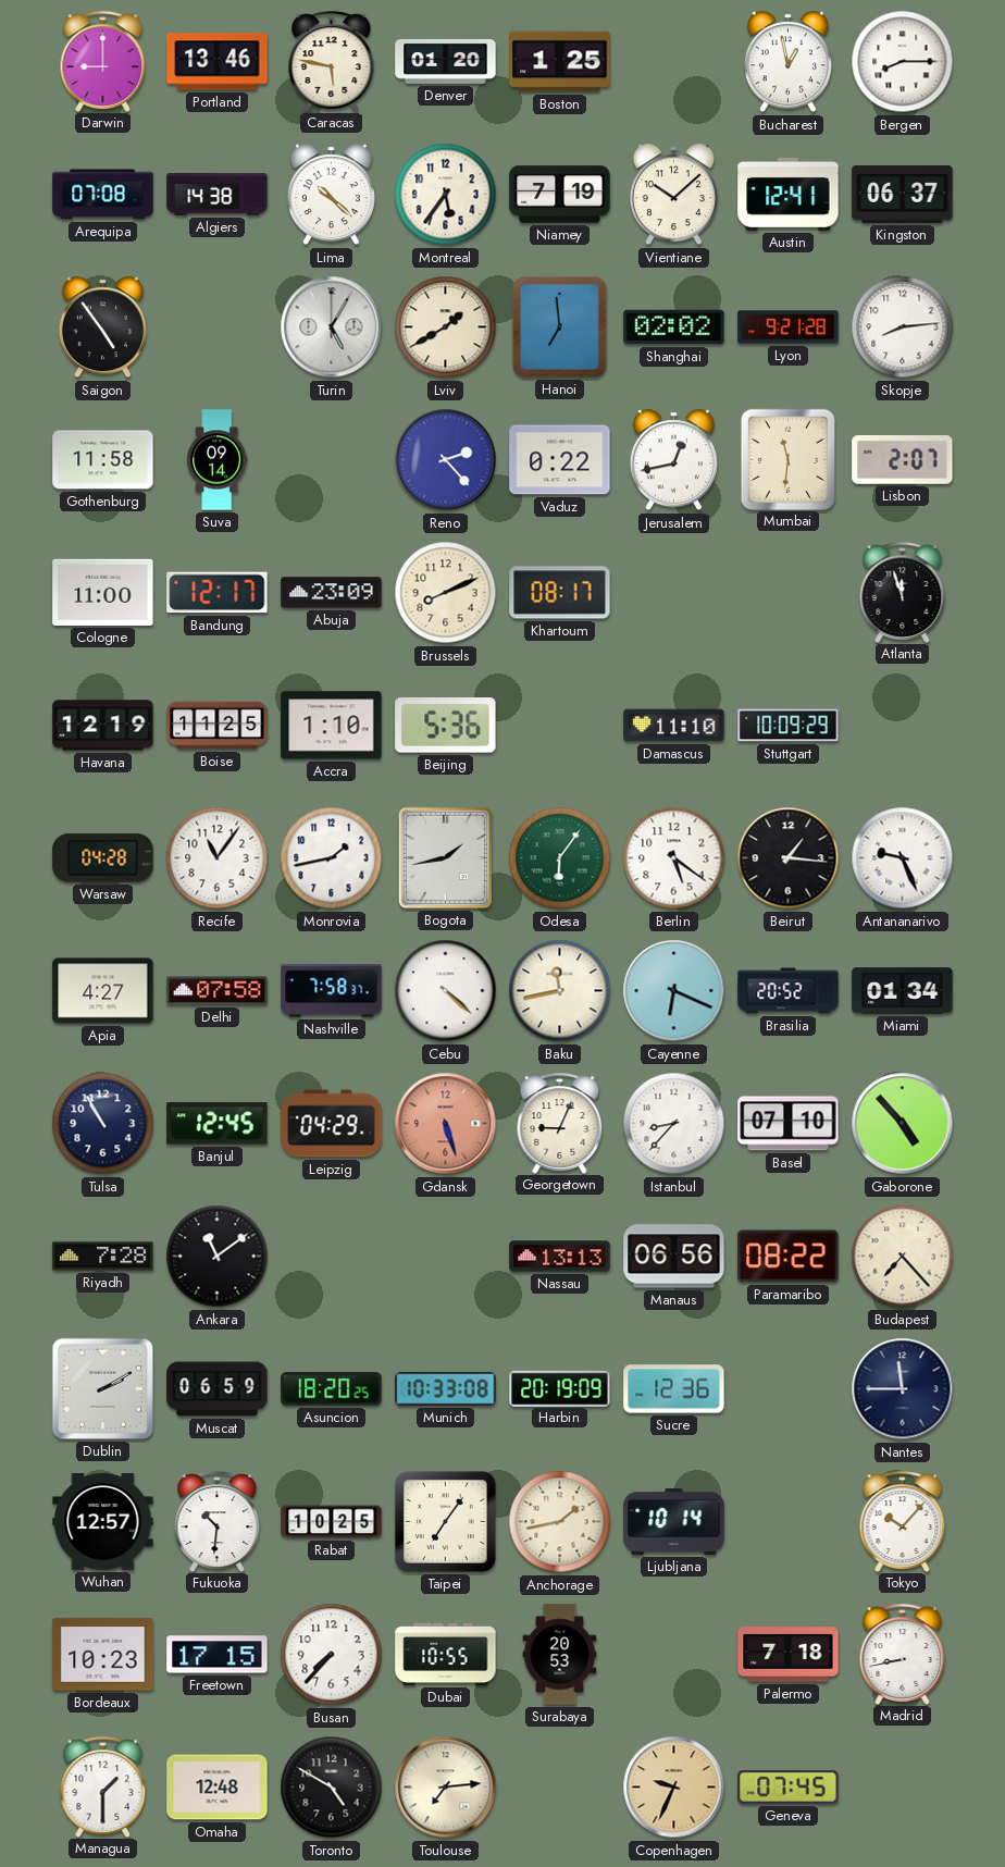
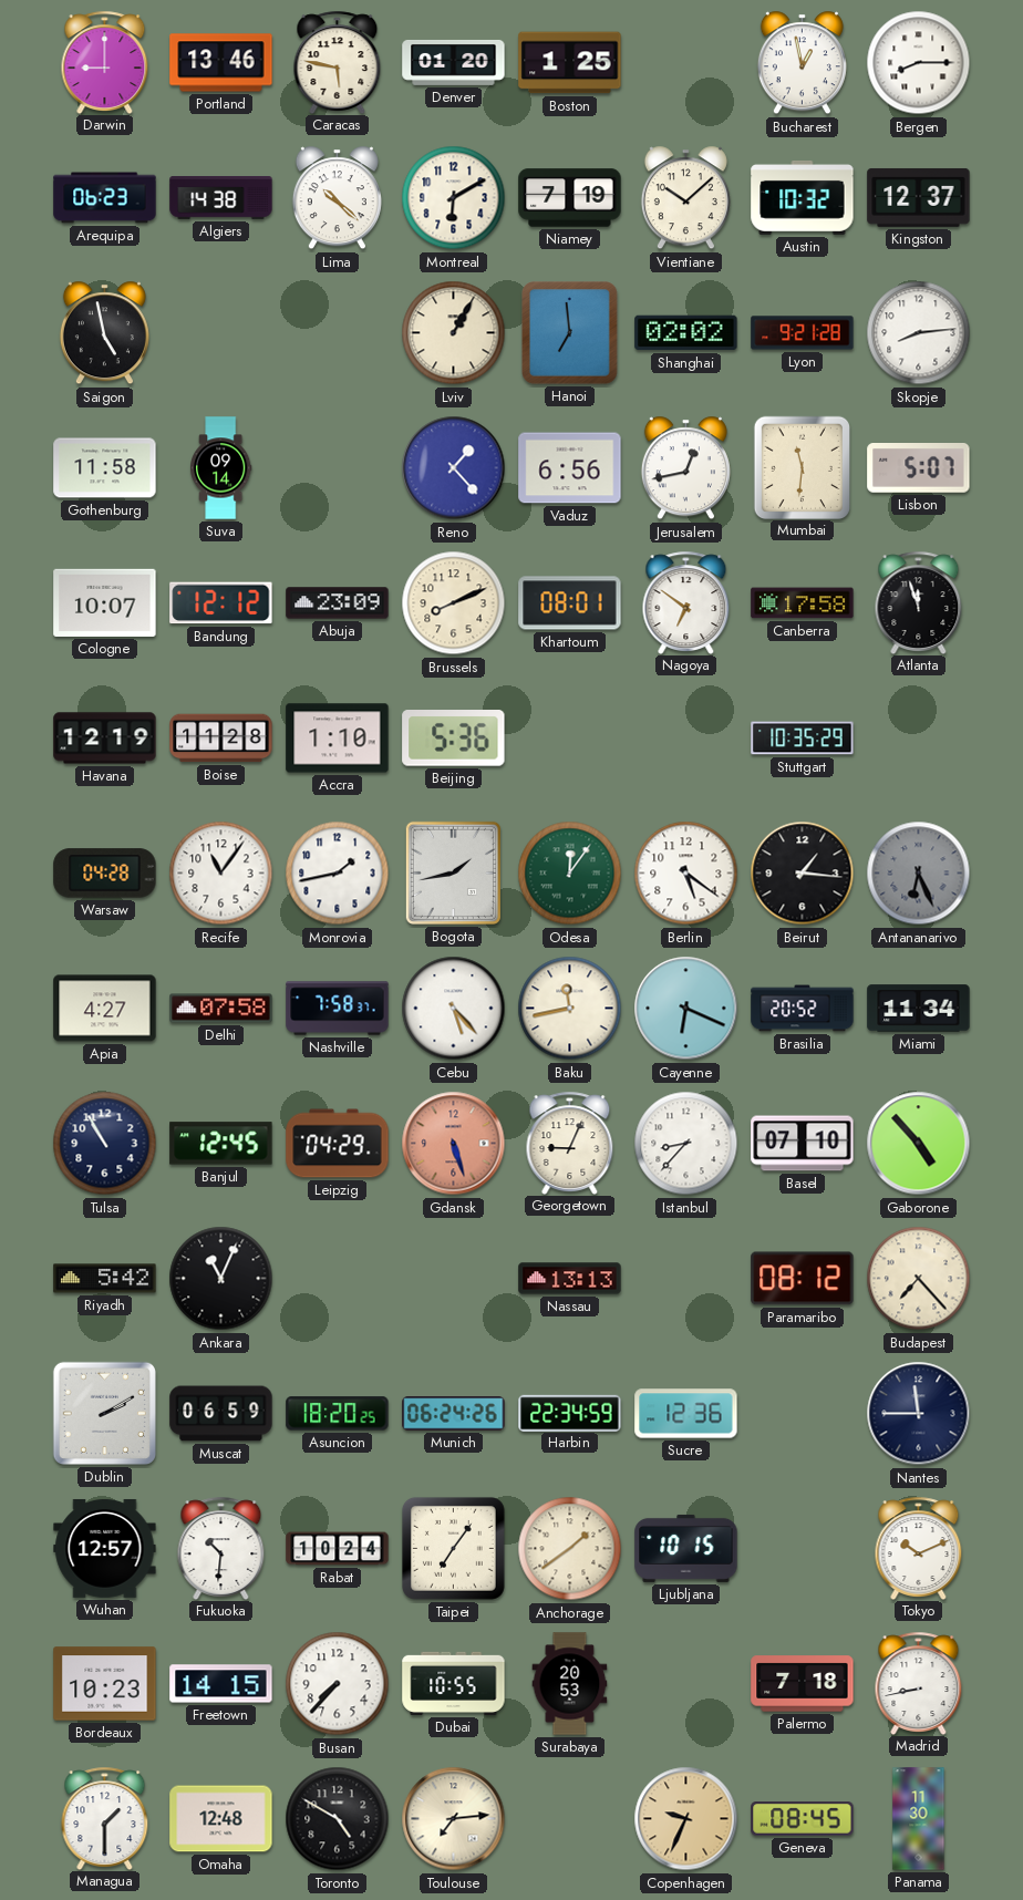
Arequipa: 07:08 -> 06:23 (105, 198)
Montreal: 5:36 -> 6:10 (454, 198)
Austin: 12:41 -> 10:32 (803, 197)
Kingston: 06:37 -> 12:37 (919, 197)
Saigon: 4:54 -> 4:58 (104, 333)
Turin: 5:05 -> none (332, 327)
Lviv: 1:40 -> 1:05 (454, 333)
Reno: 2:23 -> 1:23 (454, 468)
Vaduz: 0:22 -> 6:56 (570, 468)
Lisbon: 2:07 -> 5:07 (919, 468)
Cologne: 11:00 -> 10:07 (105, 602)
Bandung: 12:17 -> 12:12 (221, 603)
Khartoum: 08:17 -> 08:01 (570, 603)
Nagoya: none -> 6:51 (686, 602)
Canberra: none -> 17:58 (803, 603)
Boise: 11:25 -> 11:28 (221, 739)
Damascus: 11:10 -> none (674, 726)
Stuttgart: 10:09 -> 10:35 (803, 739)
Odesa: 6:06 -> 12:06 (570, 874)
Antananarivo: 9:26 -> 6:26 (919, 874)
Antananarivo dial: white -> grey (919, 874)
Cebu: 4:22 -> 5:23 (454, 1009)
Miami: 01:34 -> 11:34 (919, 1009)
Riyadh: 7:28 -> 5:42 (105, 1279)
Ankara: 11:09 -> 11:04 (221, 1279)
Manaus: 06:56 -> none (674, 1257)
Paramaribo: 08:22 -> 08:12 (803, 1279)
Munich: 10:33 -> 06:24 (454, 1414)
Harbin: 20:19 -> 22:34 (570, 1413)
Rabat: 10:25 -> 10:24 (338, 1549)
Anchorage: 1:43 -> 1:39 (570, 1549)
Ljubljana: 10:14 -> 10:15 (686, 1548)
Tokyo: 10:07 -> 10:11 (919, 1548)
Freetown: 17:15 -> 14:15 (221, 1684)
Geneva: 07:45 -> 08:45 (803, 1819)
Panama: none -> 11:30 (919, 1819)
